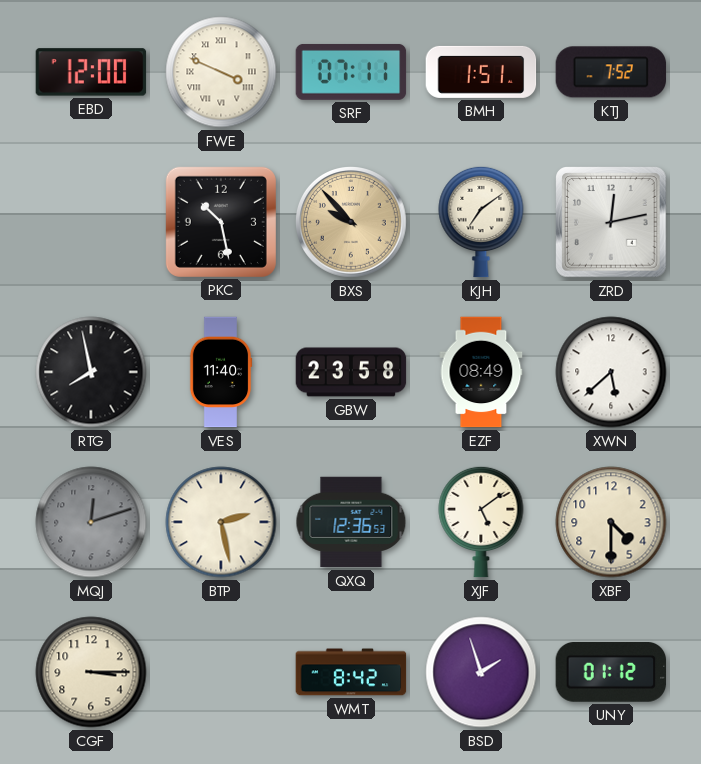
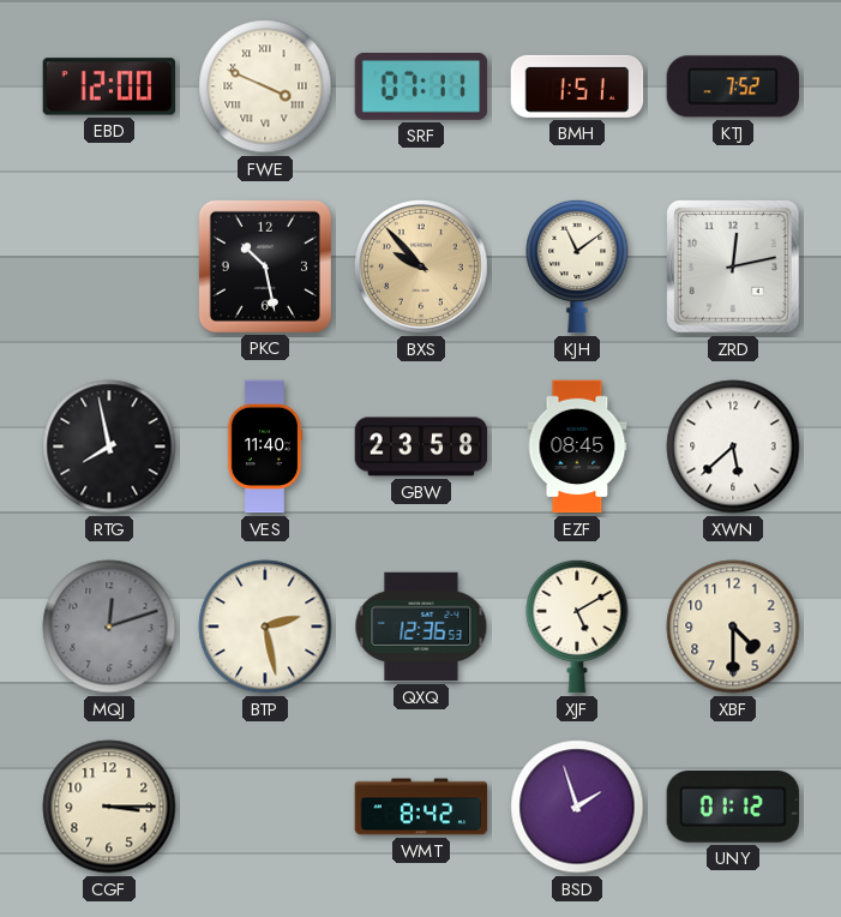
KJH: 7:09 -> 11:09 (577, 266)
EZF: 08:49 -> 08:45 (577, 446)
XJF: 5:09 -> 5:10 (577, 627)
